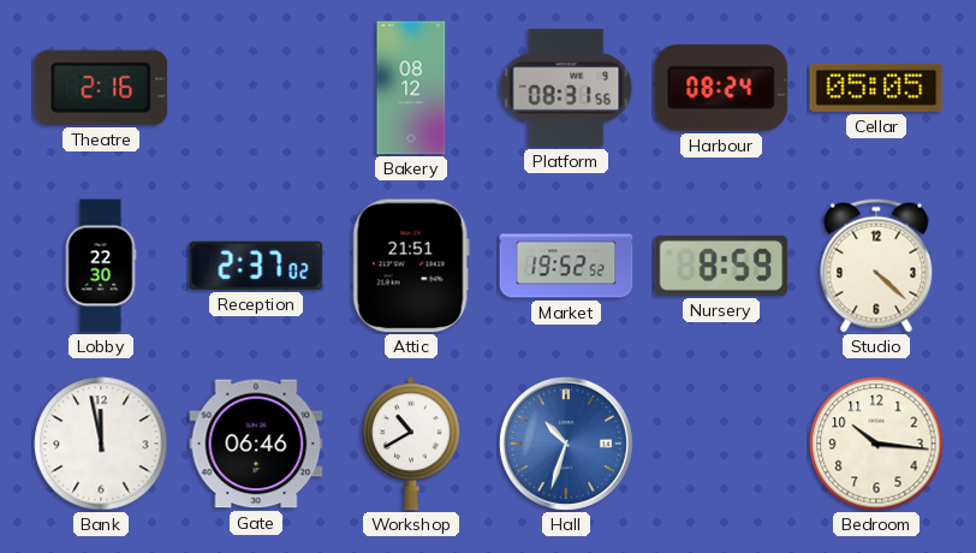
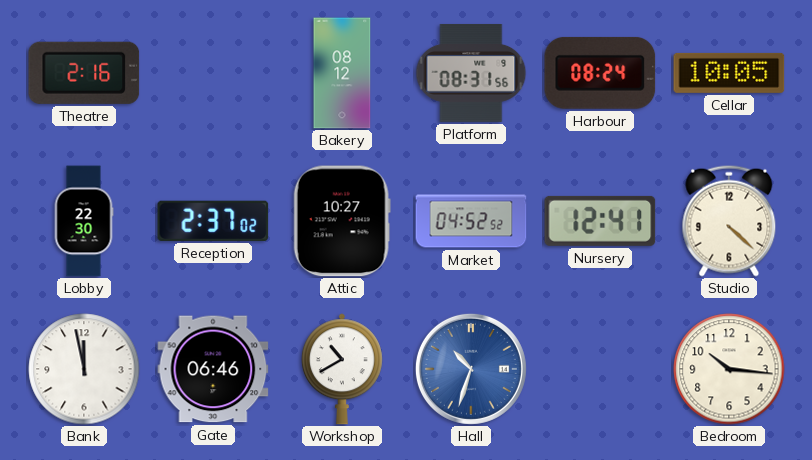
Cellar: 05:05 -> 10:05 (729, 73)
Attic: 21:51 -> 10:27 (342, 221)
Market: 19:52 -> 04:52 (471, 221)
Nursery: 8:59 -> 12:41 (600, 221)
